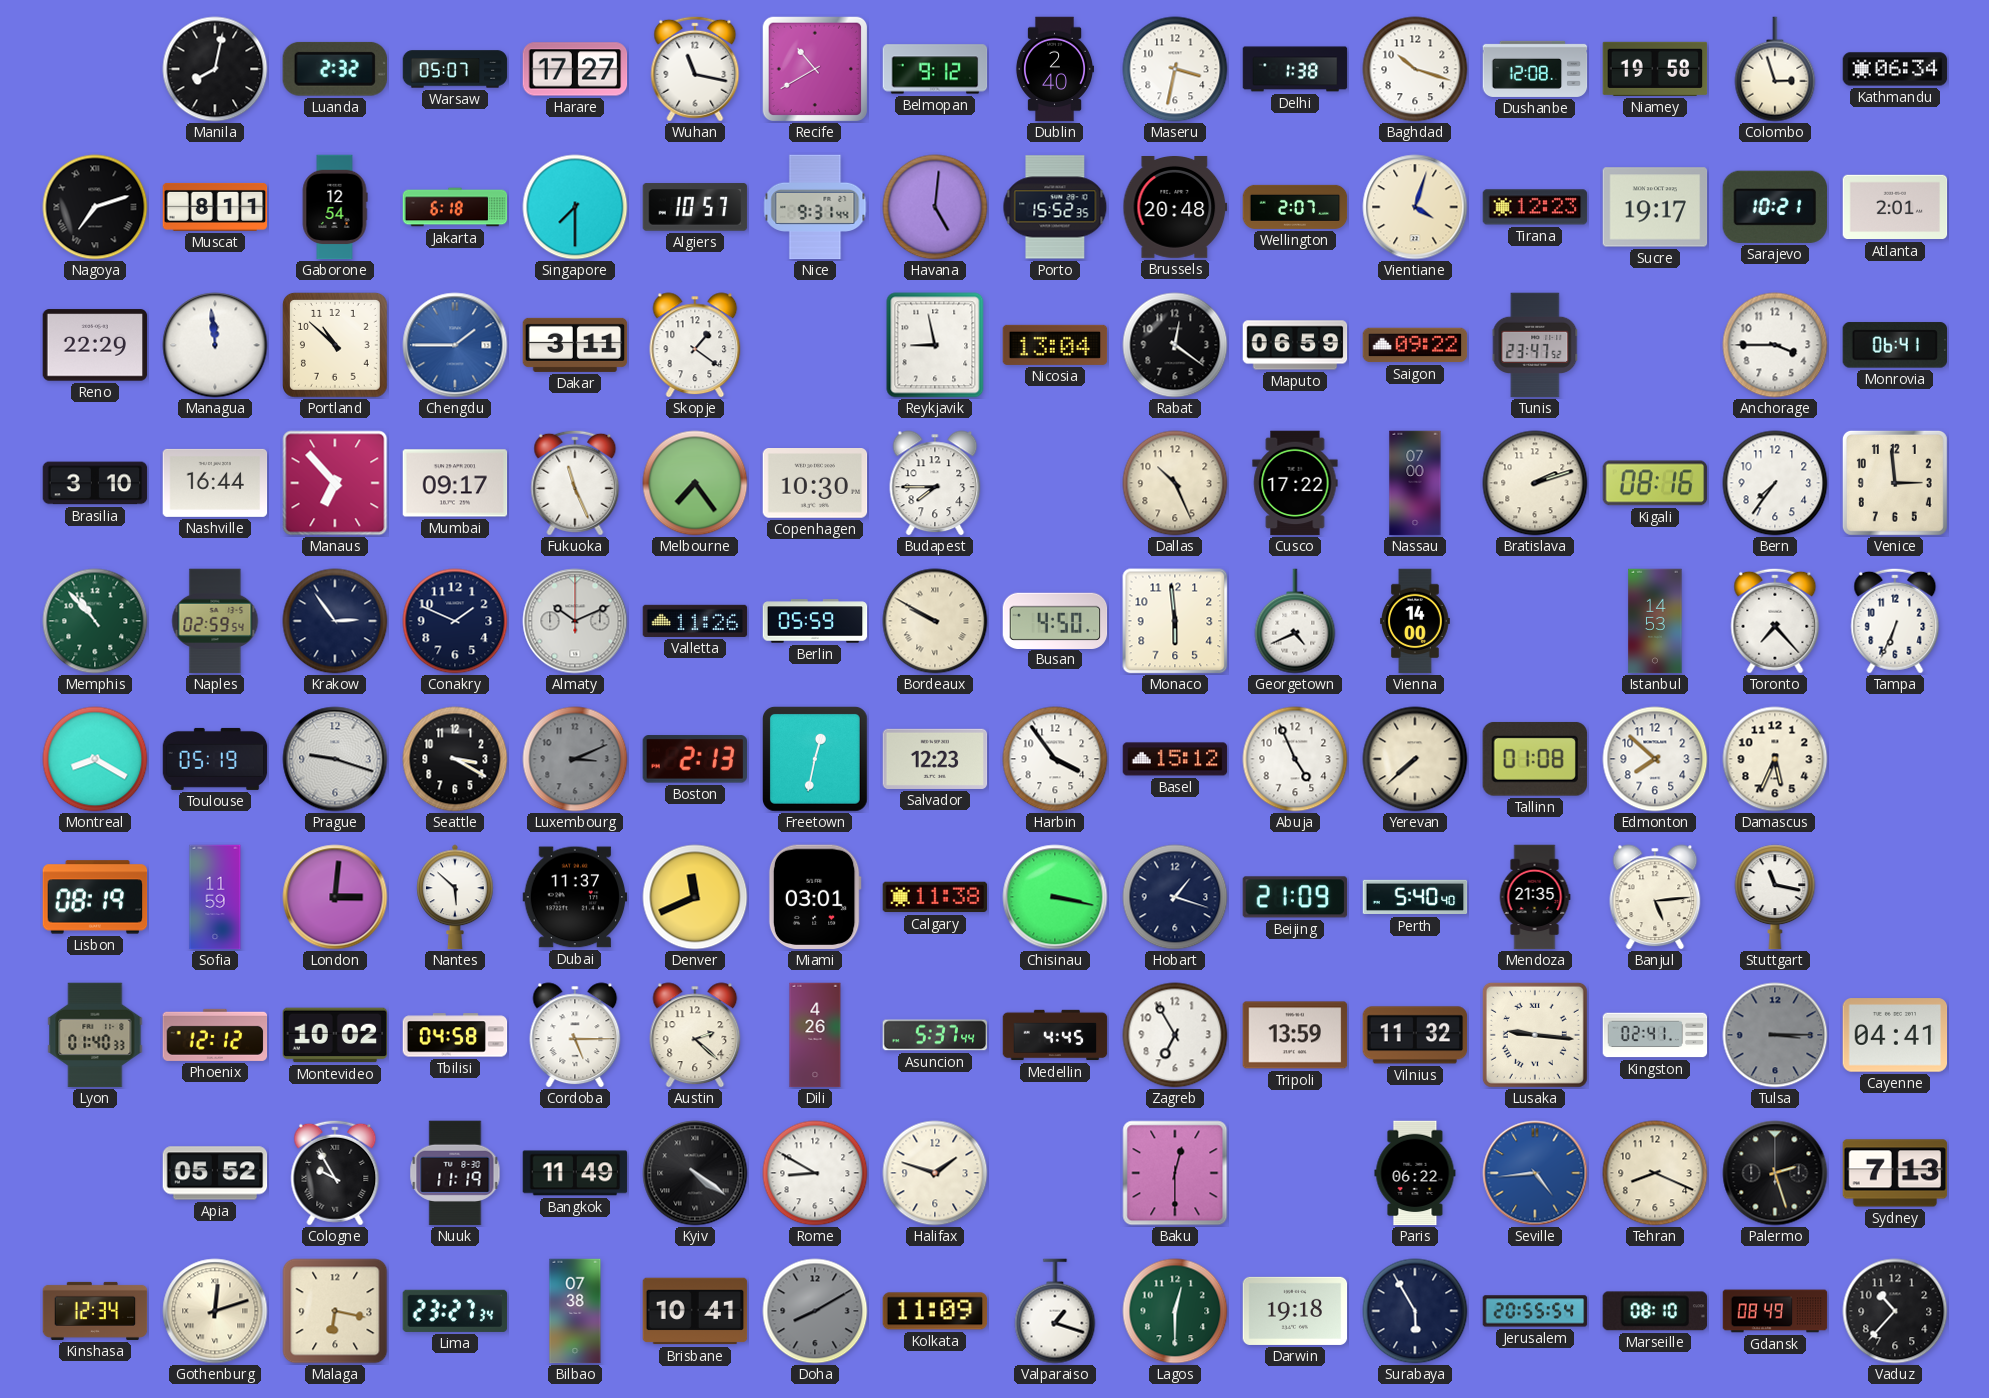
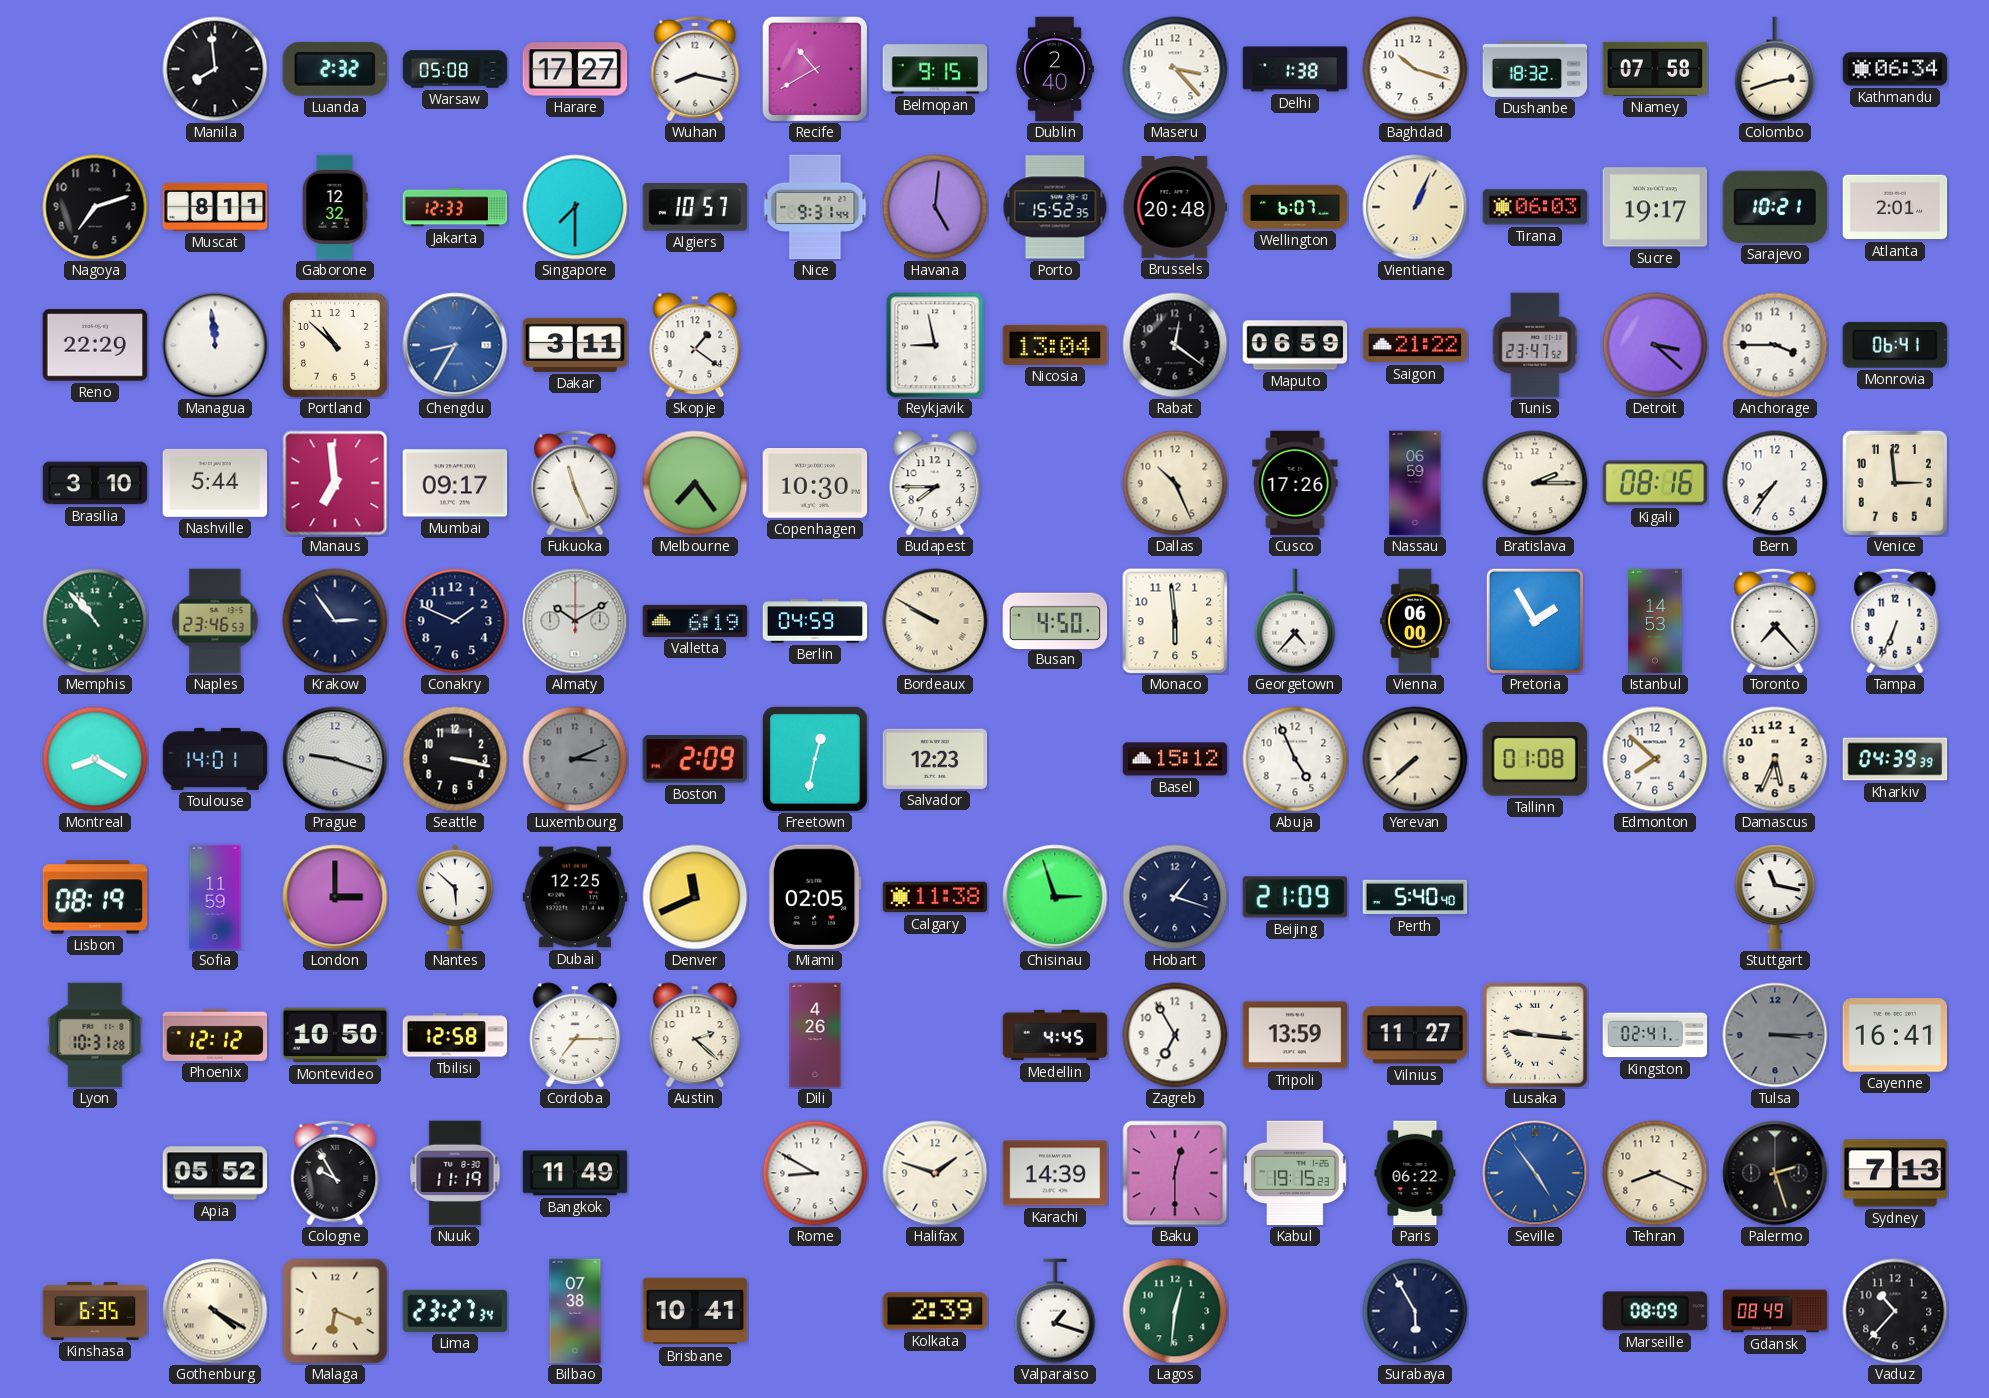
Manila: 8:02 -> 7:59 (215, 69)
Warsaw: 05:07 -> 05:08 (455, 69)
Wuhan: 11:17 -> 8:17 (695, 69)
Belmopan: 9:12 -> 9:15 (935, 69)
Maseru: 3:32 -> 3:23 (1175, 69)
Dushanbe: 12:08 -> 18:32 (1535, 69)
Niamey: 19:58 -> 07:58 (1655, 69)
Colombo: 2:57 -> 2:42 (1775, 69)
Nagoya numerals: Roman -> Arabic (95, 207)
Gaborone: 12:54 -> 12:32 (335, 207)
Jakarta: 6:18 -> 12:33 (455, 207)
Wellington: 2:07 -> 6:07 (1295, 207)
Vientiane: 4:03 -> 1:04 (1415, 207)
Tirana: 12:23 -> 06:03 (1535, 207)
Chengdu: 1:45 -> 8:35 (455, 345)
Saigon: 09:22 -> 21:22 (1415, 345)
Detroit: none -> 3:22 (1655, 345)
Nashville: 16:44 -> 5:44 (215, 483)
Manaus: 6:53 -> 6:59 (335, 483)
Cusco: 17:22 -> 17:26 (1295, 483)
Nassau: 07:00 -> 06:59 (1415, 483)
Bratislava: 2:12 -> 2:15 (1535, 483)
Naples: 02:59 -> 23:46 (215, 621)
Almaty: 10:11 -> 10:10 (575, 621)
Valletta: 11:26 -> 6:19 (695, 621)
Berlin: 05:59 -> 04:59 (815, 621)
Georgetown: 4:41 -> 4:37 (1295, 621)
Vienna: 14:00 -> 06:00 (1416, 621)
Pretoria: none -> 1:55 (1535, 621)
Toulouse: 05:19 -> 14:01 (215, 759)
Seattle: 3:20 -> 3:17 (455, 759)
Boston: 2:13 -> 2:09 (694, 759)
Harbin: 3:54 -> none (1055, 759)
Kharkiv: none -> 04:39 (1895, 759)
London: 3:01 -> 3:00 (335, 897)
Dubai: 11:37 -> 12:25 (575, 897)
Miami: 03:01 -> 02:05 (815, 897)
Chisinau: 3:17 -> 2:57 (1055, 897)
Mendoza: 21:35 -> none (1535, 897)
Banjul: 5:14 -> none (1655, 897)
Lyon: 01:40 -> 10:31 (95, 1035)
Montevideo: 10:02 -> 10:50 (335, 1035)
Tbilisi: 04:58 -> 12:58 (455, 1035)
Cordoba: 5:15 -> 7:15 (575, 1035)
Asuncion: 5:37 -> none (935, 1035)
Vilnius: 11:32 -> 11:27 (1415, 1035)
Cayenne: 04:41 -> 16:41 (1895, 1035)
Kyiv: 4:21 -> none (695, 1173)
Karachi: none -> 14:39 (1055, 1173)
Kabul: none -> 19:15 (1295, 1173)
Seville: 4:44 -> 4:54 (1535, 1173)
Kinshasa: 12:34 -> 6:35 (95, 1311)
Gothenburg: 12:12 -> 4:20 (215, 1311)
Malaga: 6:17 -> 6:19 (335, 1311)
Doha: 8:10 -> none (815, 1311)
Kolkata: 11:09 -> 2:39 (935, 1311)
Lagos: 12:30 -> 12:31 (1175, 1311)
Darwin: 19:18 -> none (1295, 1311)
Jerusalem: 20:55 -> none (1535, 1311)
Marseille: 08:10 -> 08:09 (1654, 1311)
